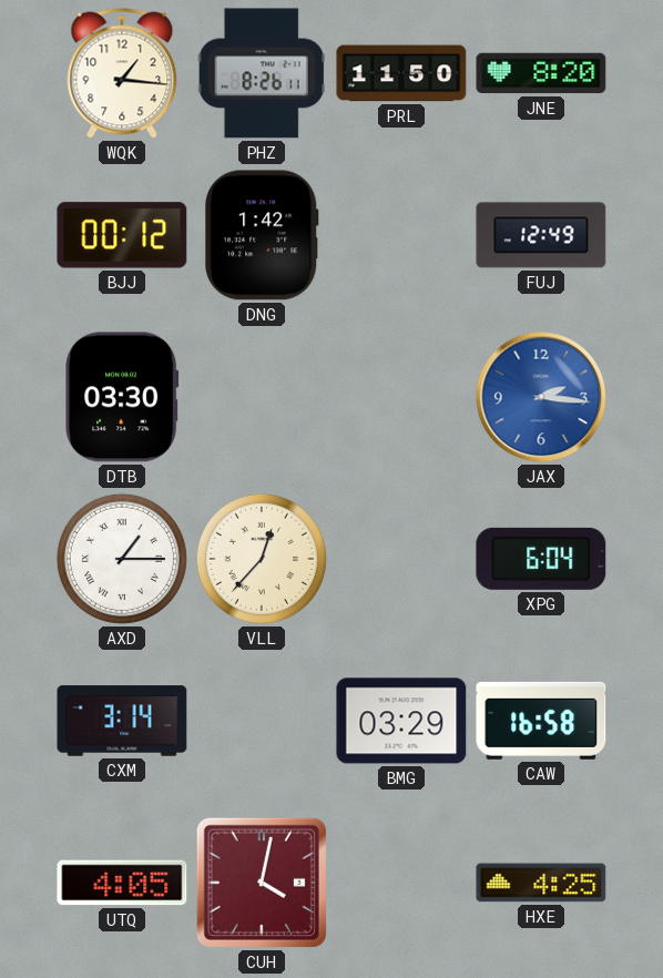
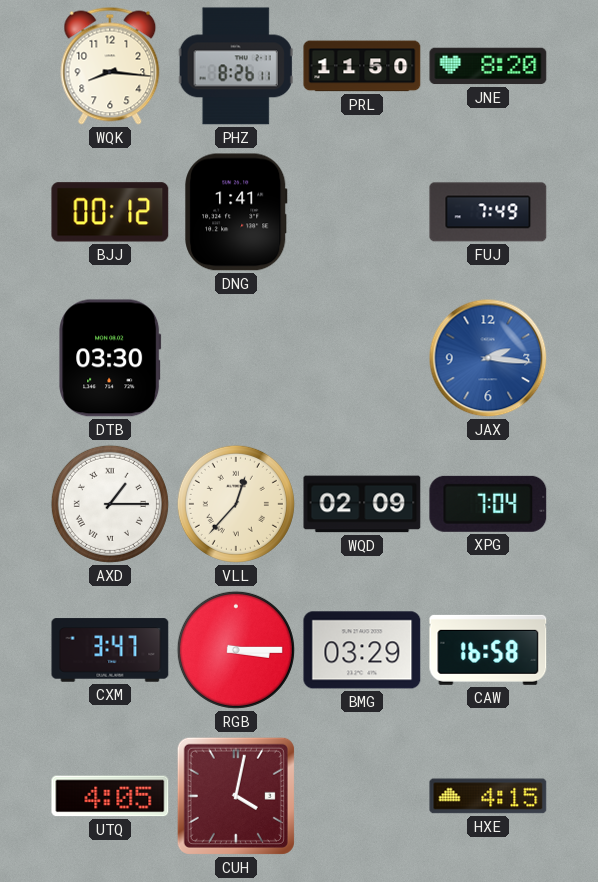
WQK: 1:16 -> 8:16 (110, 66)
DNG: 1:42 -> 1:41 (236, 212)
FUJ: 12:49 -> 7:49 (488, 212)
WQD: none -> 02:09 (362, 504)
XPG: 6:04 -> 7:04 (488, 504)
CXM: 3:14 -> 3:47 (110, 650)
RGB: none -> 3:15 (236, 650)
HXE: 4:25 -> 4:15 (488, 796)
